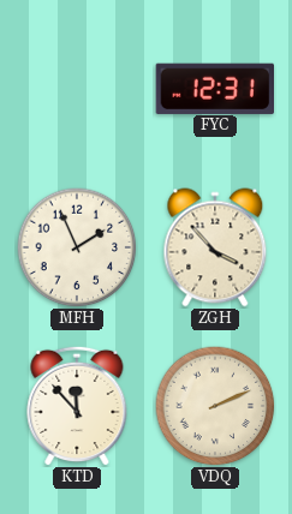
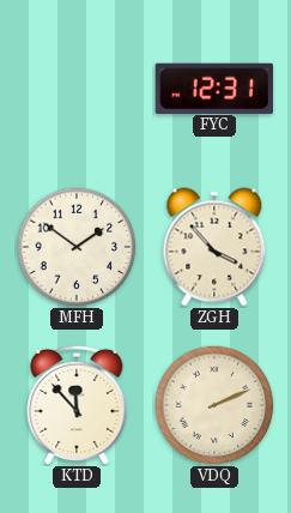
MFH: 1:56 -> 1:51 (77, 247)
